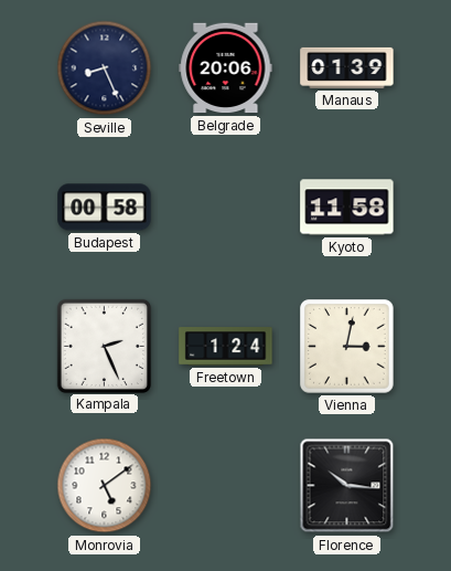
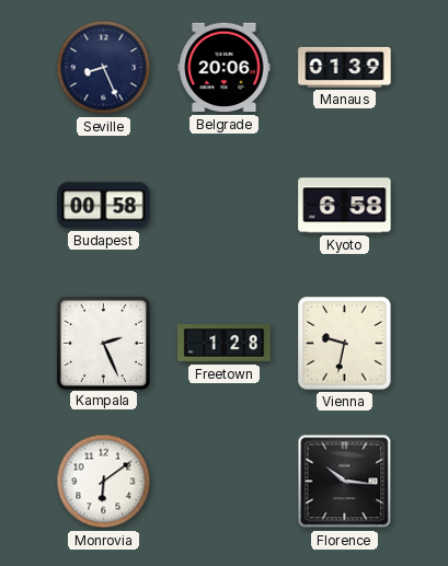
Kyoto: 11:58 -> 6:58 (345, 206)
Freetown: 1:24 -> 1:28 (225, 344)
Vienna: 3:02 -> 9:32 (345, 344)
Monrovia: 5:09 -> 6:09 (104, 482)
